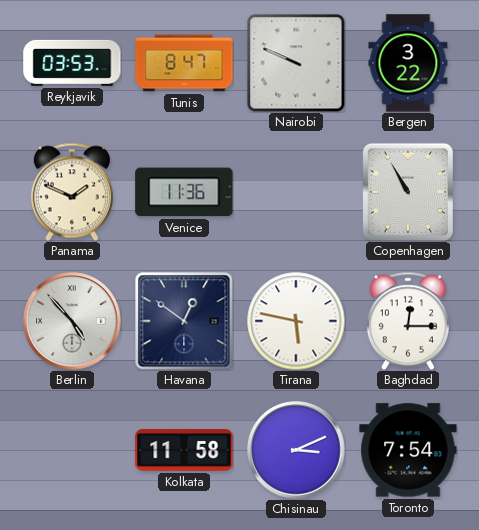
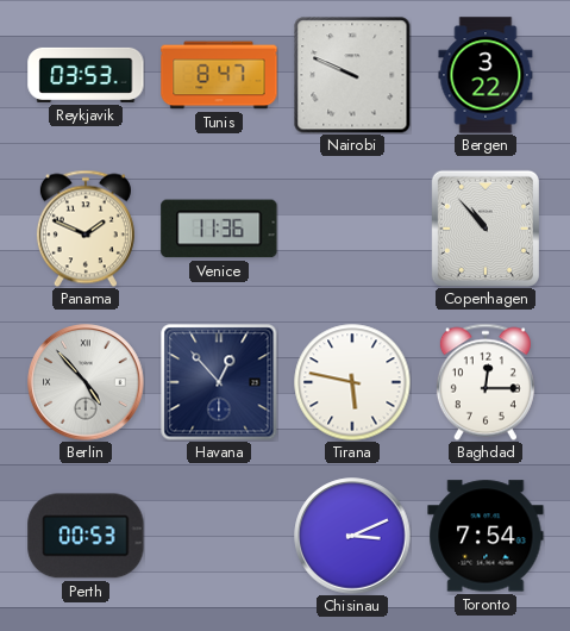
Copenhagen: 10:55 -> 10:53 (486, 229)
Havana: 12:51 -> 12:53 (219, 382)
Perth: none -> 00:53 (86, 536)
Kolkata: 11:58 -> none (184, 450)
